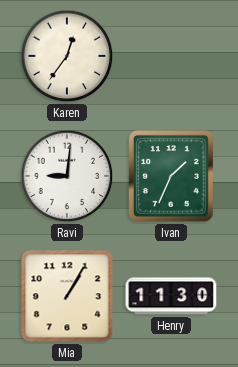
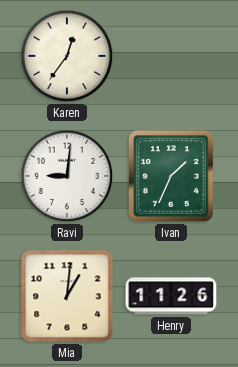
Mia: 1:05 -> 1:01 (67, 296)
Henry: 11:30 -> 11:26 (171, 296)
